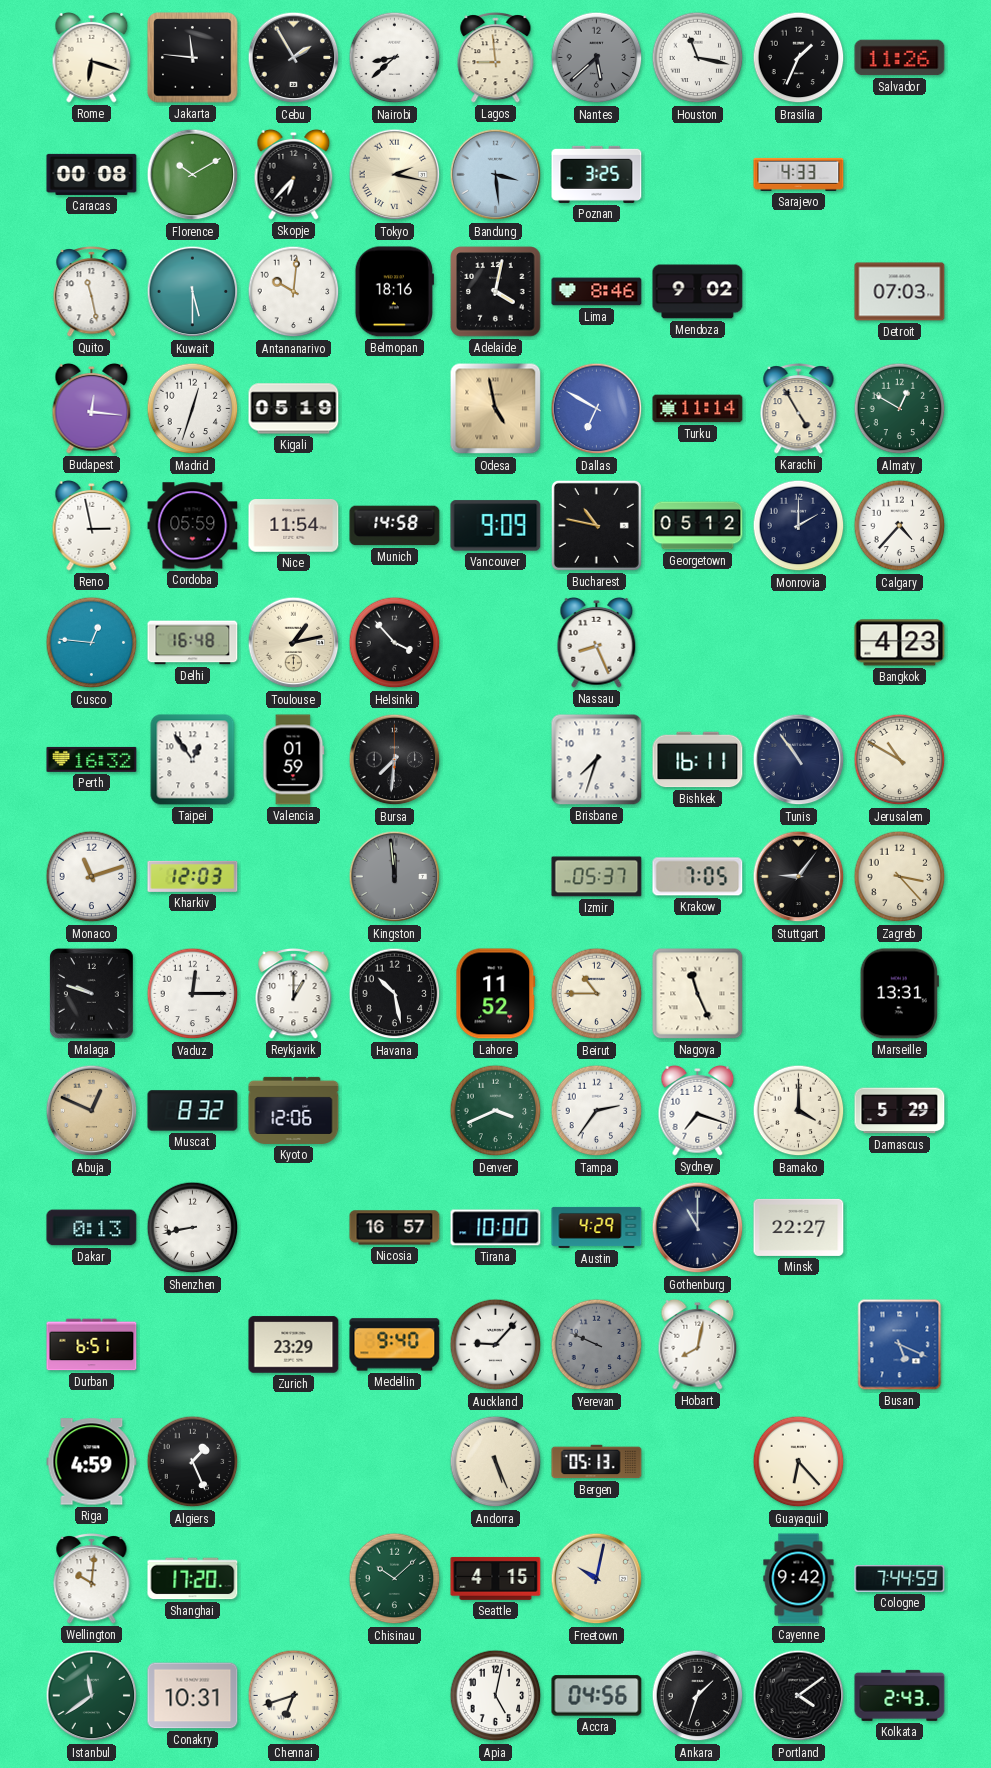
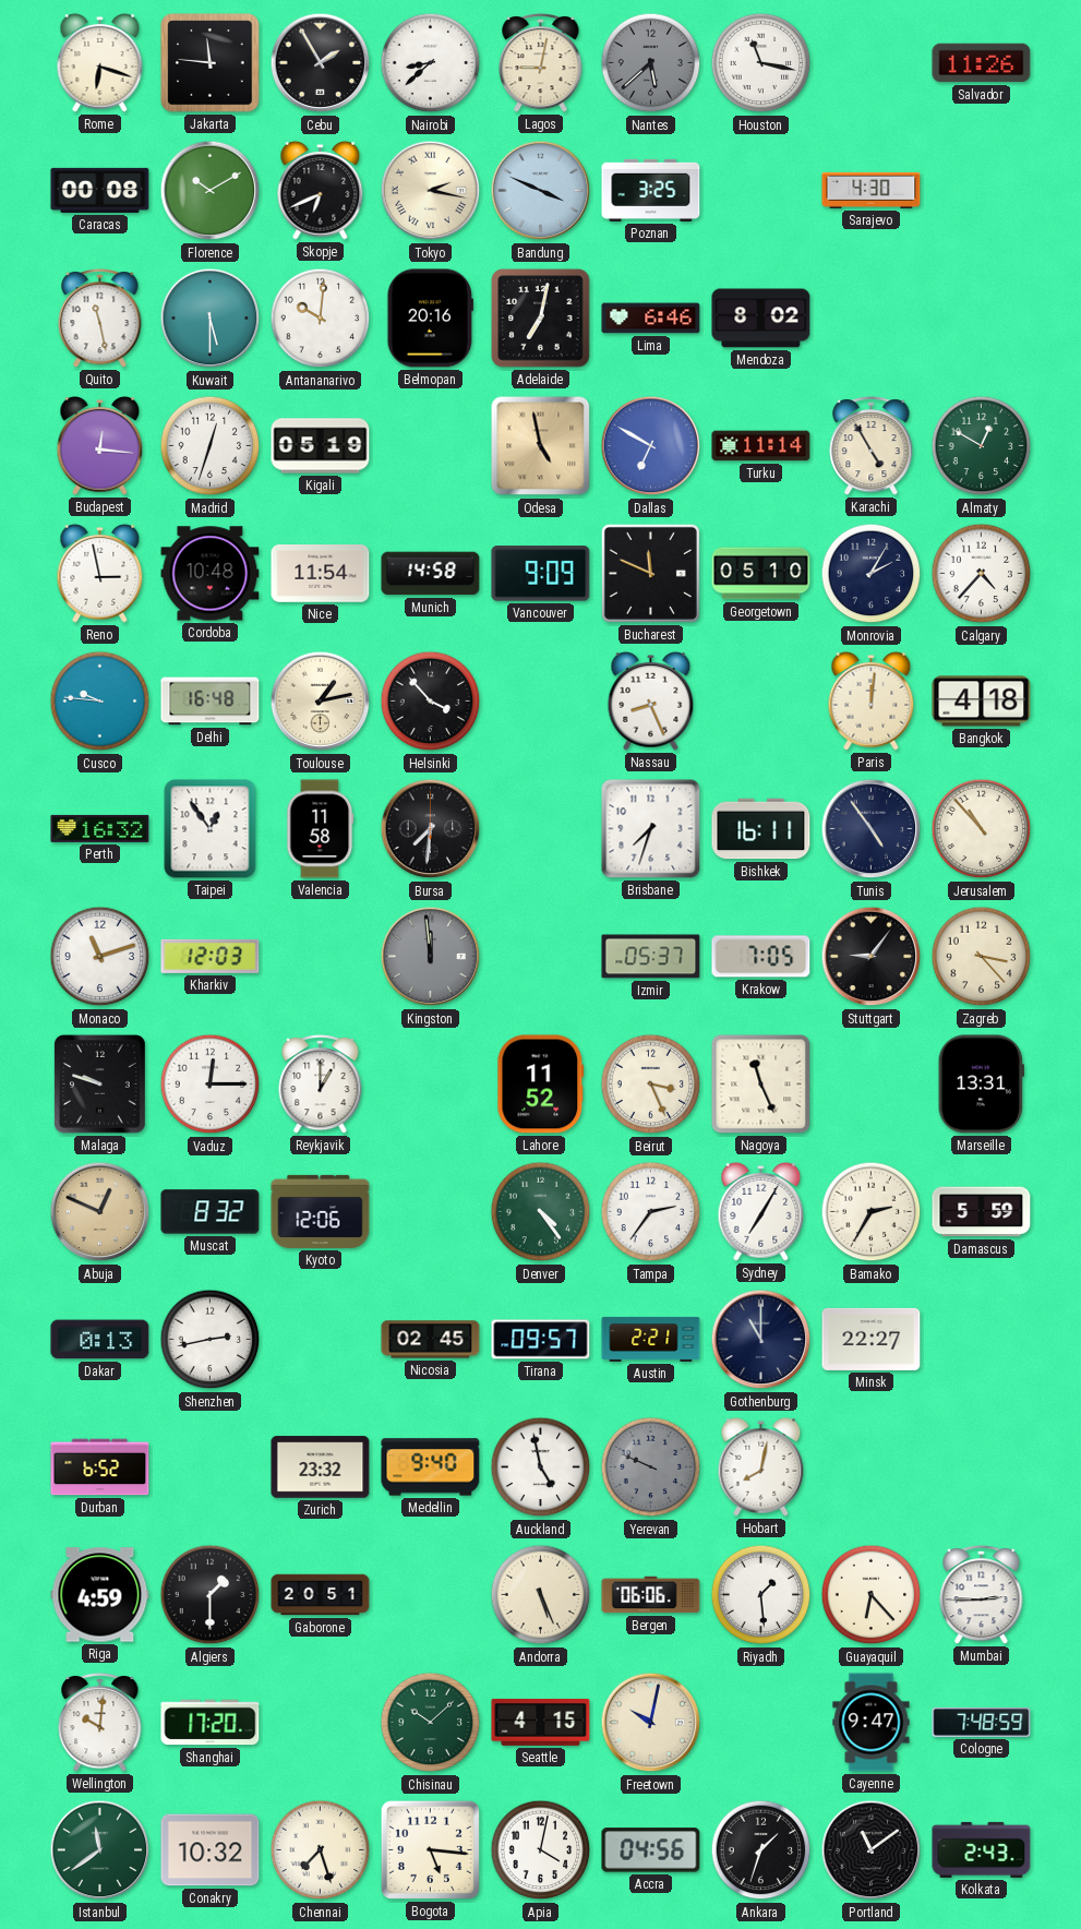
Lagos: 8:59 -> 9:02 (541, 63)
Brasilia: 1:34 -> none (799, 58)
Skopje: 6:37 -> 6:41 (321, 190)
Bandung: 3:29 -> 3:49 (541, 191)
Sarajevo: 4:33 -> 4:30 (872, 190)
Belmopan: 18:16 -> 20:16 (430, 319)
Adelaide: 4:02 -> 7:02 (541, 319)
Lima: 8:46 -> 6:46 (651, 319)
Mendoza: 9:02 -> 8:02 (761, 319)
Detroit: 07:03 -> none (900, 292)
Cordoba: 05:59 -> 10:48 (211, 574)
Bucharest: 10:47 -> 11:49 (650, 573)
Georgetown: 05:12 -> 05:10 (761, 574)
Monrovia: 2:00 -> 2:05 (872, 574)
Cusco: 12:46 -> 9:46 (100, 702)
Paris: none -> 12:01 (872, 700)
Bangkok: 4:23 -> 4:18 (982, 702)
Valencia: 01:59 -> 11:58 (321, 829)
Tunis: 10:54 -> 4:54 (872, 829)
Jerusalem: 10:50 -> 10:53 (982, 829)
Havana: 10:28 -> none (395, 994)
Beirut: 10:45 -> 3:26 (651, 1085)
Denver: 3:41 -> 4:24 (541, 1212)
Sydney: 7:18 -> 7:05 (761, 1211)
Bamako: 4:00 -> 2:35 (872, 1212)
Damascus: 5:29 -> 5:59 (982, 1212)
Shenzhen: 8:43 -> 2:43 (211, 1340)
Nicosia: 16:57 -> 02:45 (431, 1340)
Tirana: 10:00 -> 09:57 (541, 1340)
Austin: 4:29 -> 2:21 (651, 1339)
Durban: 6:51 -> 6:52 (100, 1467)
Zurich: 23:29 -> 23:32 (321, 1467)
Auckland: 9:07 -> 4:58 (541, 1467)
Busan: 5:19 -> none (900, 1345)
Algiers: 1:26 -> 1:30 (211, 1595)
Gaborone: none -> 20:51 (321, 1595)
Bergen: 05:13 -> 06:06 (651, 1595)
Riyadh: none -> 1:29 (761, 1595)
Mumbai: none -> 2:45 (982, 1595)
Cayenne: 9:42 -> 9:47 (872, 1723)
Cologne: 7:44 -> 7:48 (982, 1723)
Conakry: 10:31 -> 10:32 (211, 1850)
Chennai: 6:42 -> 7:27 (321, 1850)
Bogota: none -> 5:16 (430, 1849)
Apia: 5:02 -> 4:02 (541, 1850)
Portland: 4:09 -> 11:09 (872, 1850)
